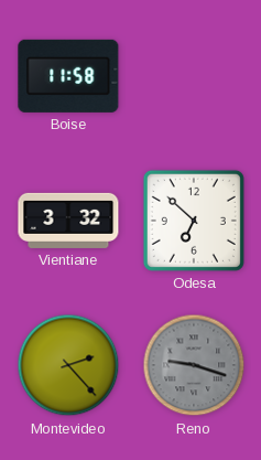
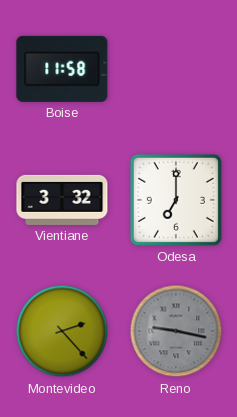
Odesa: 6:52 -> 7:00 (176, 200)
Reno: 9:18 -> 9:17 (176, 331)
